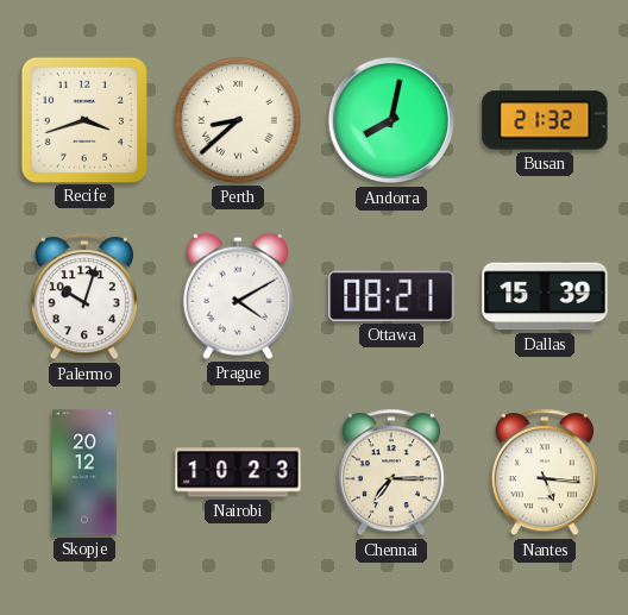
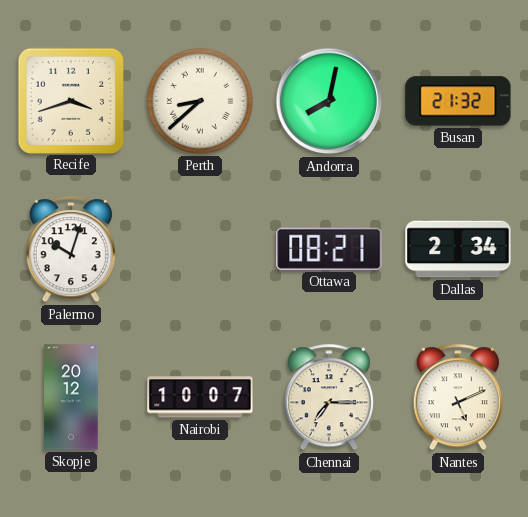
Prague: 4:10 -> none (238, 296)
Dallas: 15:39 -> 2:34 (458, 249)
Nairobi: 10:23 -> 10:07 (200, 397)
Nantes: 5:16 -> 5:11 (458, 398)
